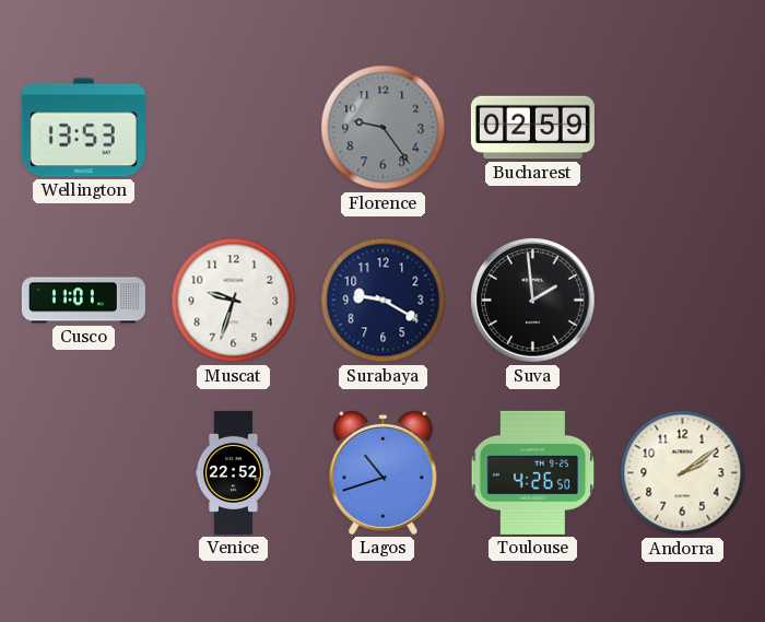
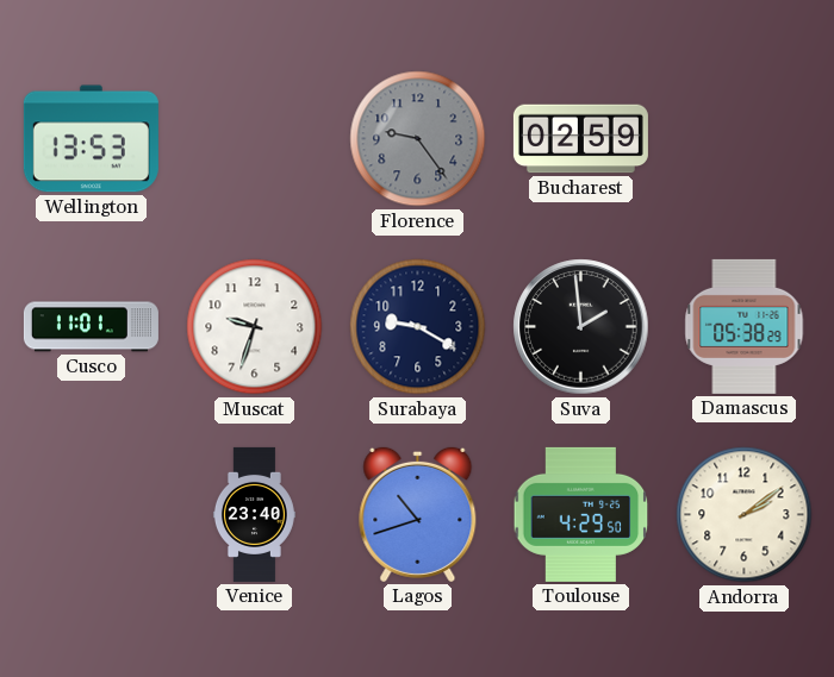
Damascus: none -> 05:38 (745, 326)
Venice: 22:52 -> 23:40 (254, 514)
Toulouse: 4:26 -> 4:29 (581, 514)
